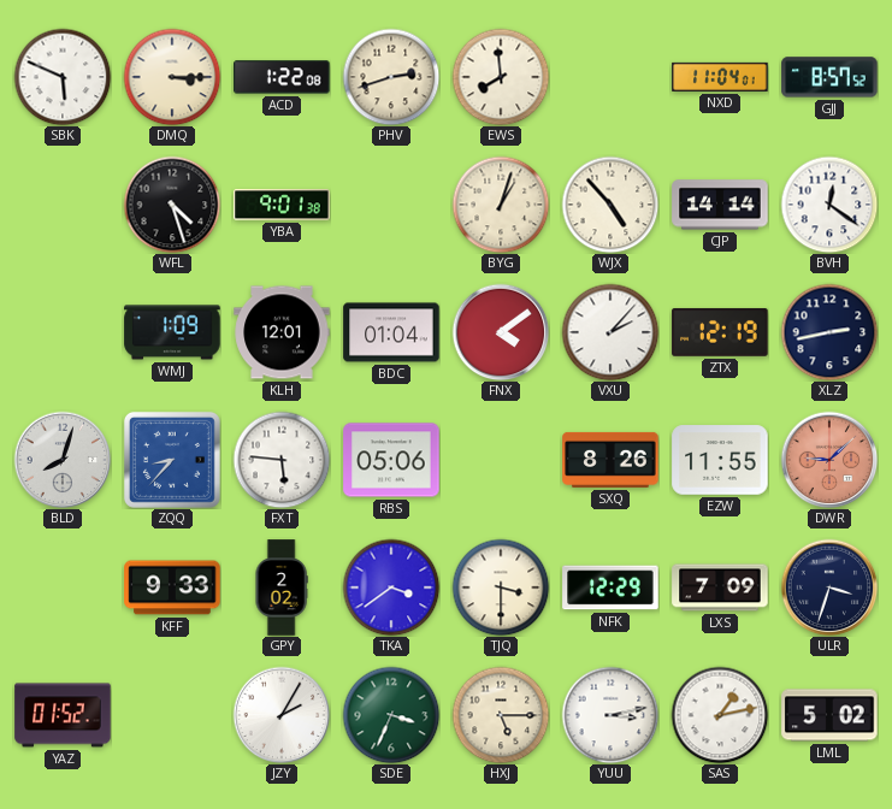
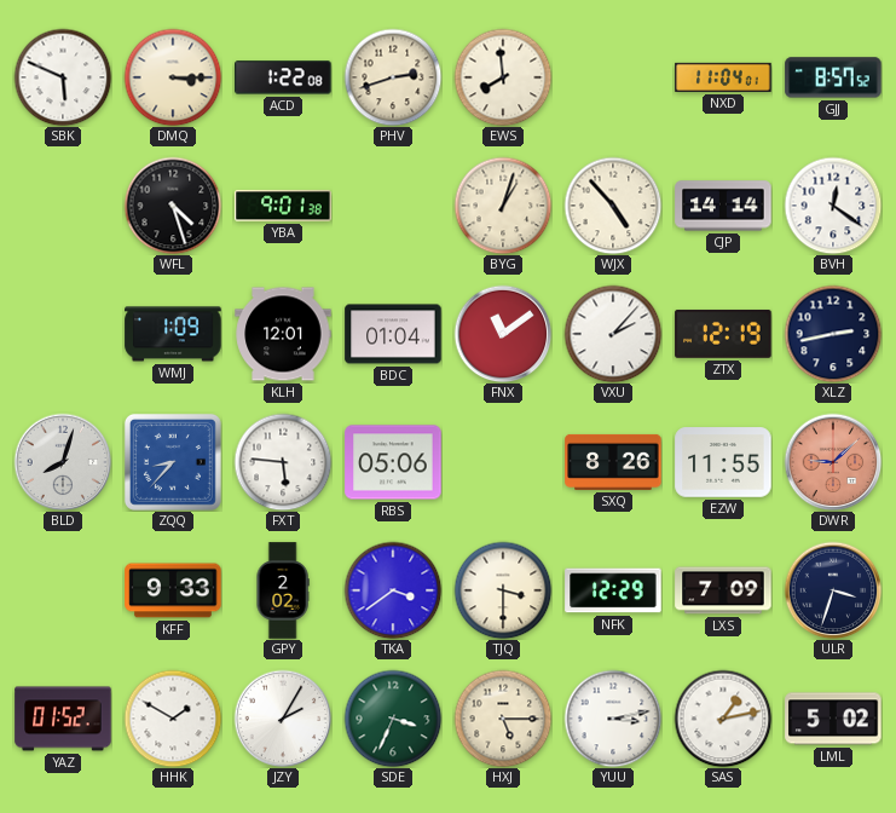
FNX: 4:09 -> 11:09 (503, 334)
HHK: none -> 1:50 (173, 719)
